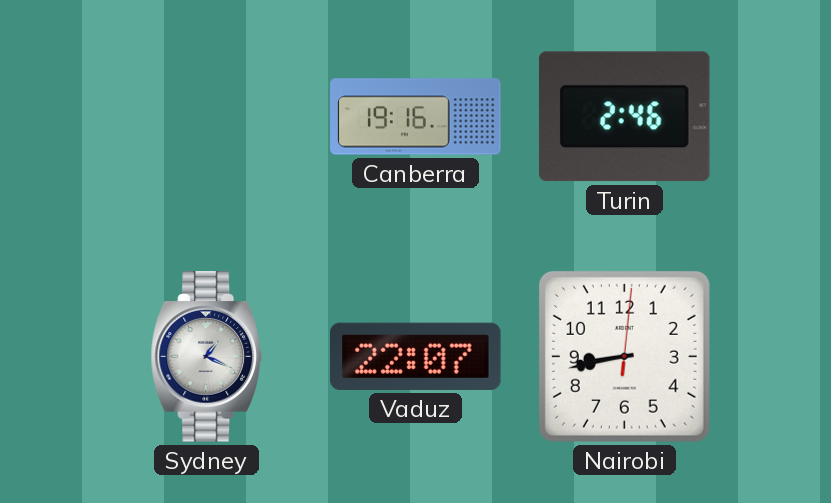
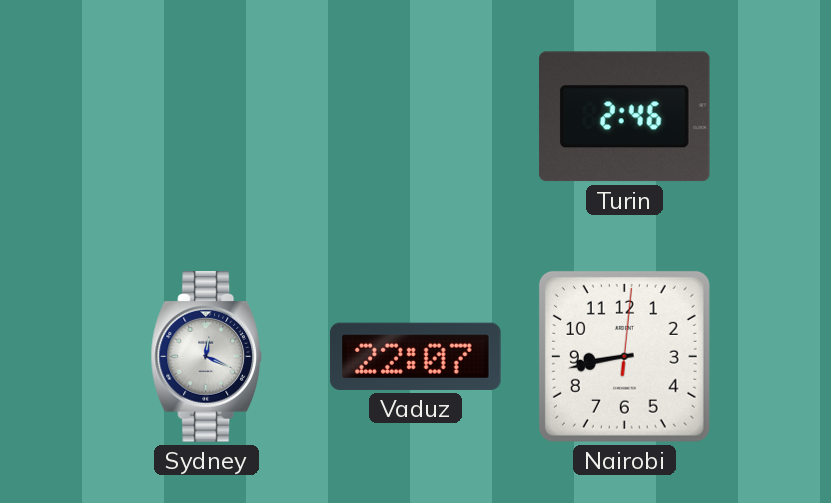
Canberra: 19:16 -> none (416, 117)
Sydney: 1:19 -> 12:19 (206, 357)
